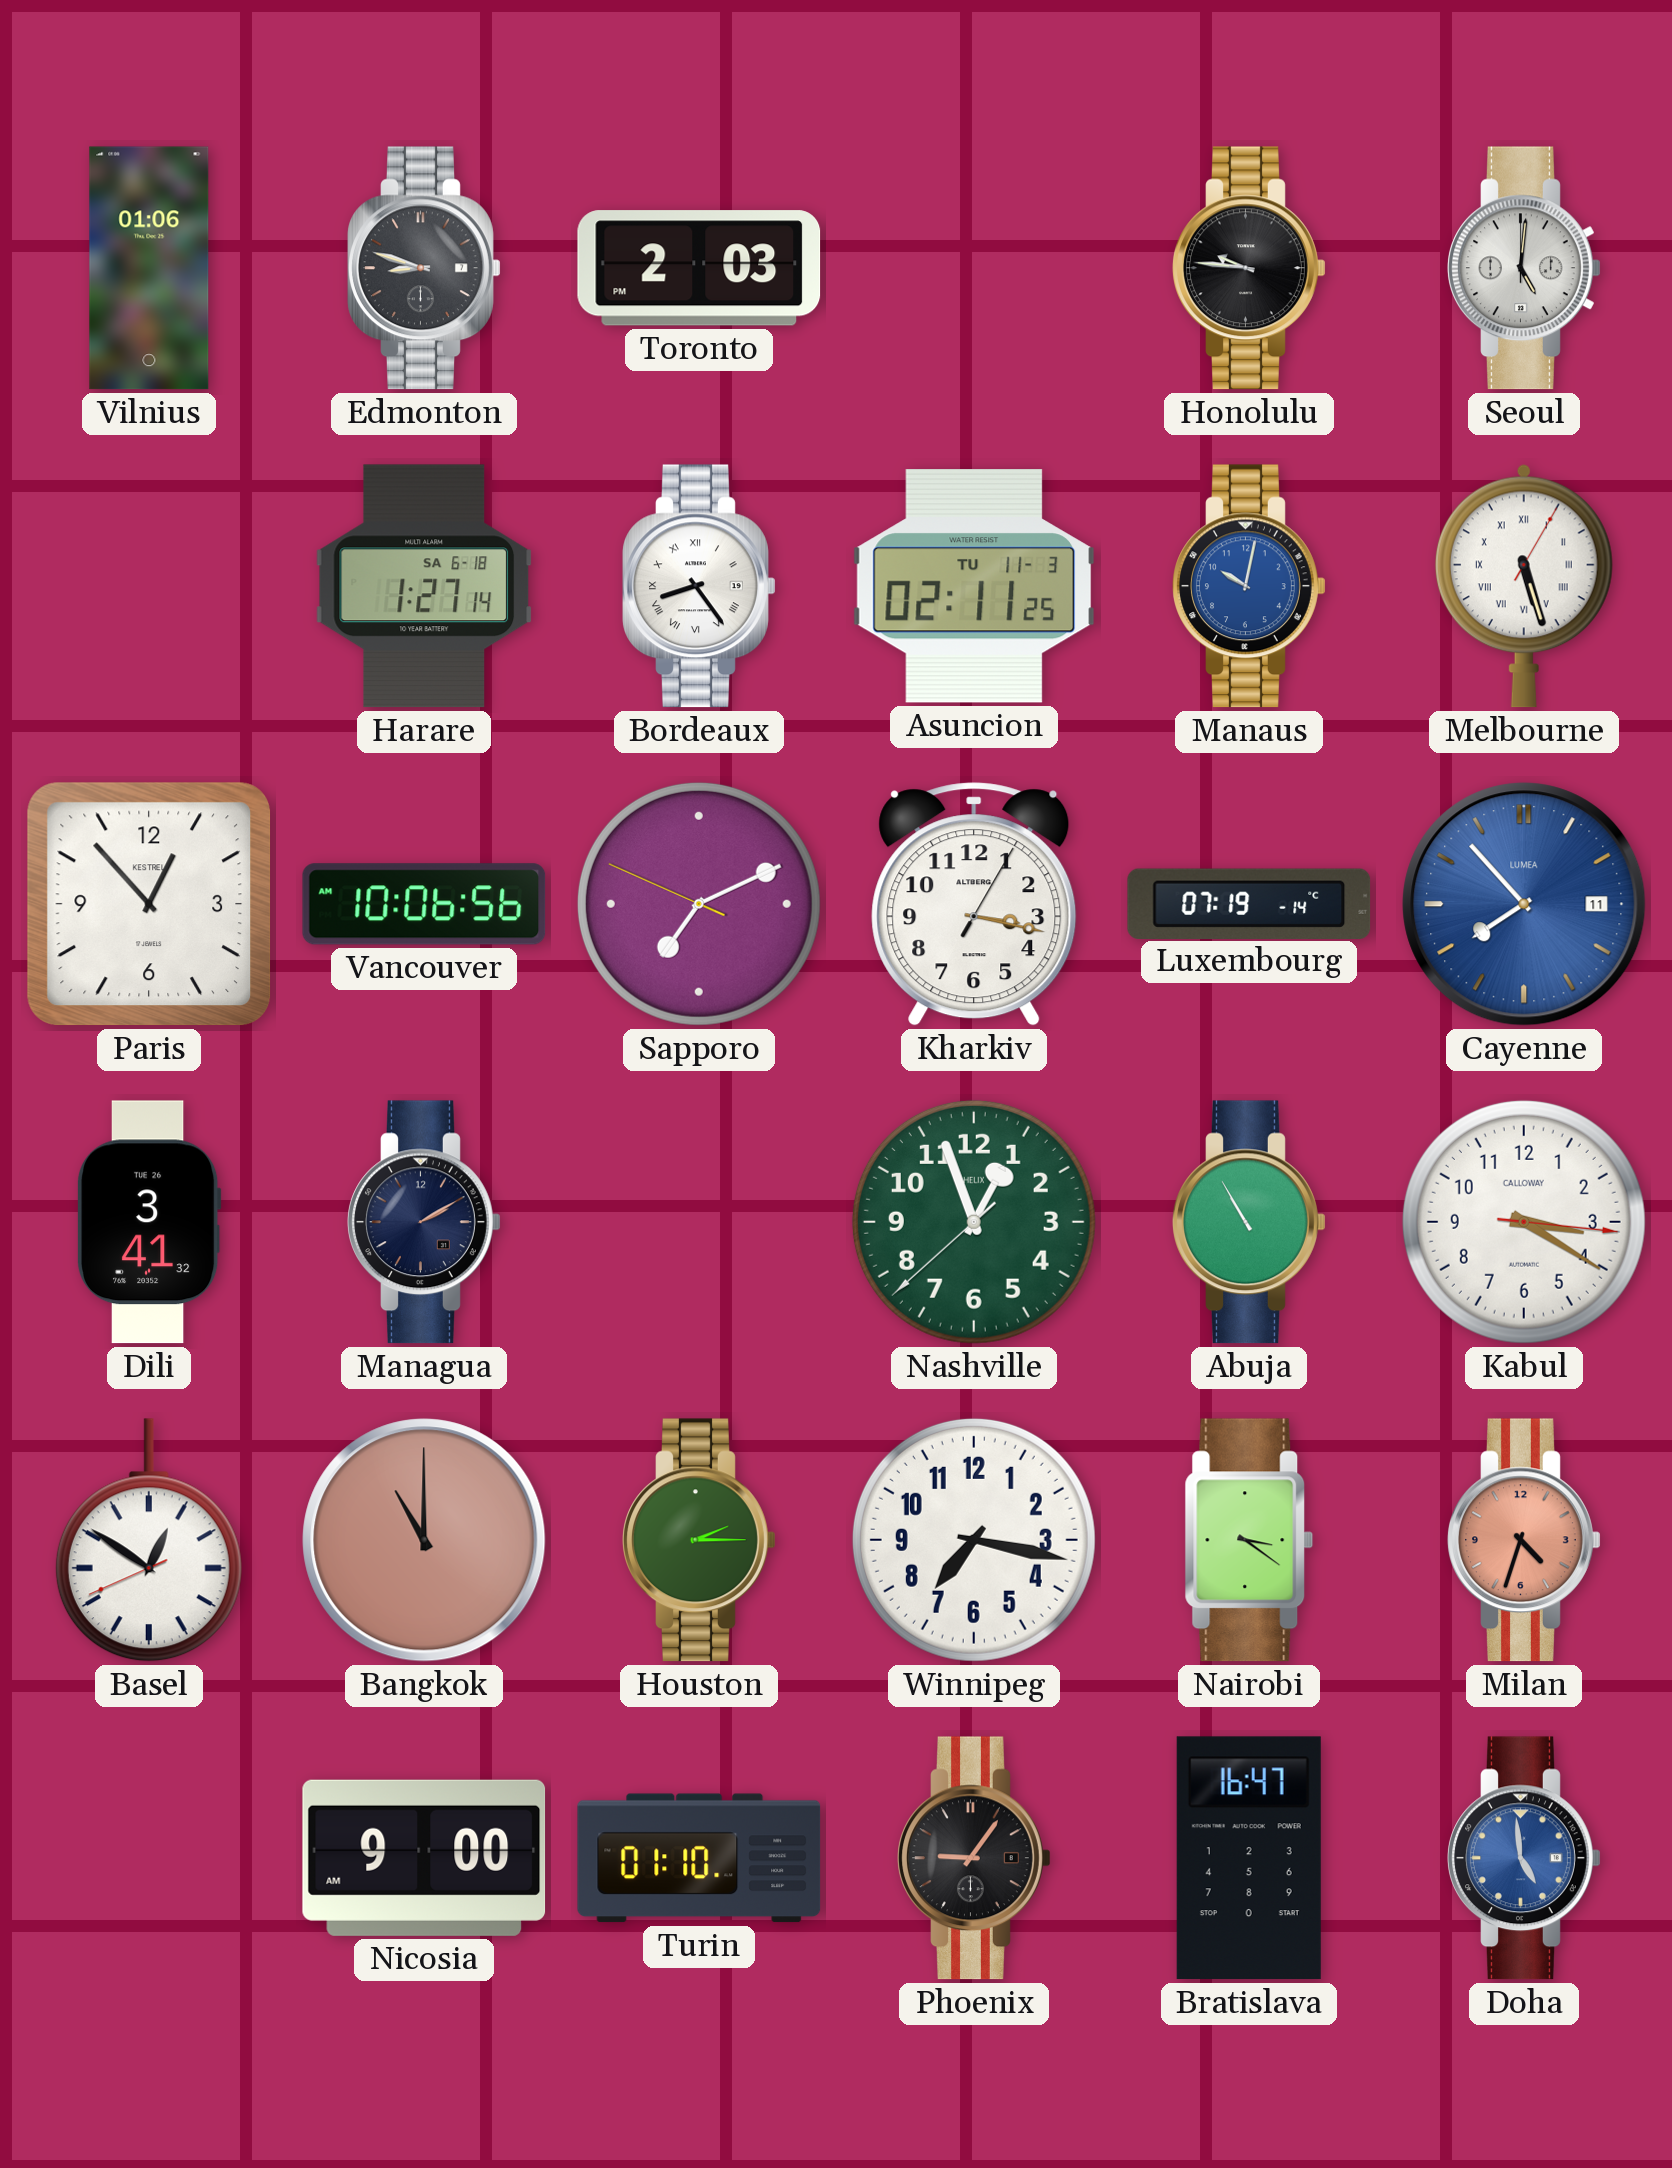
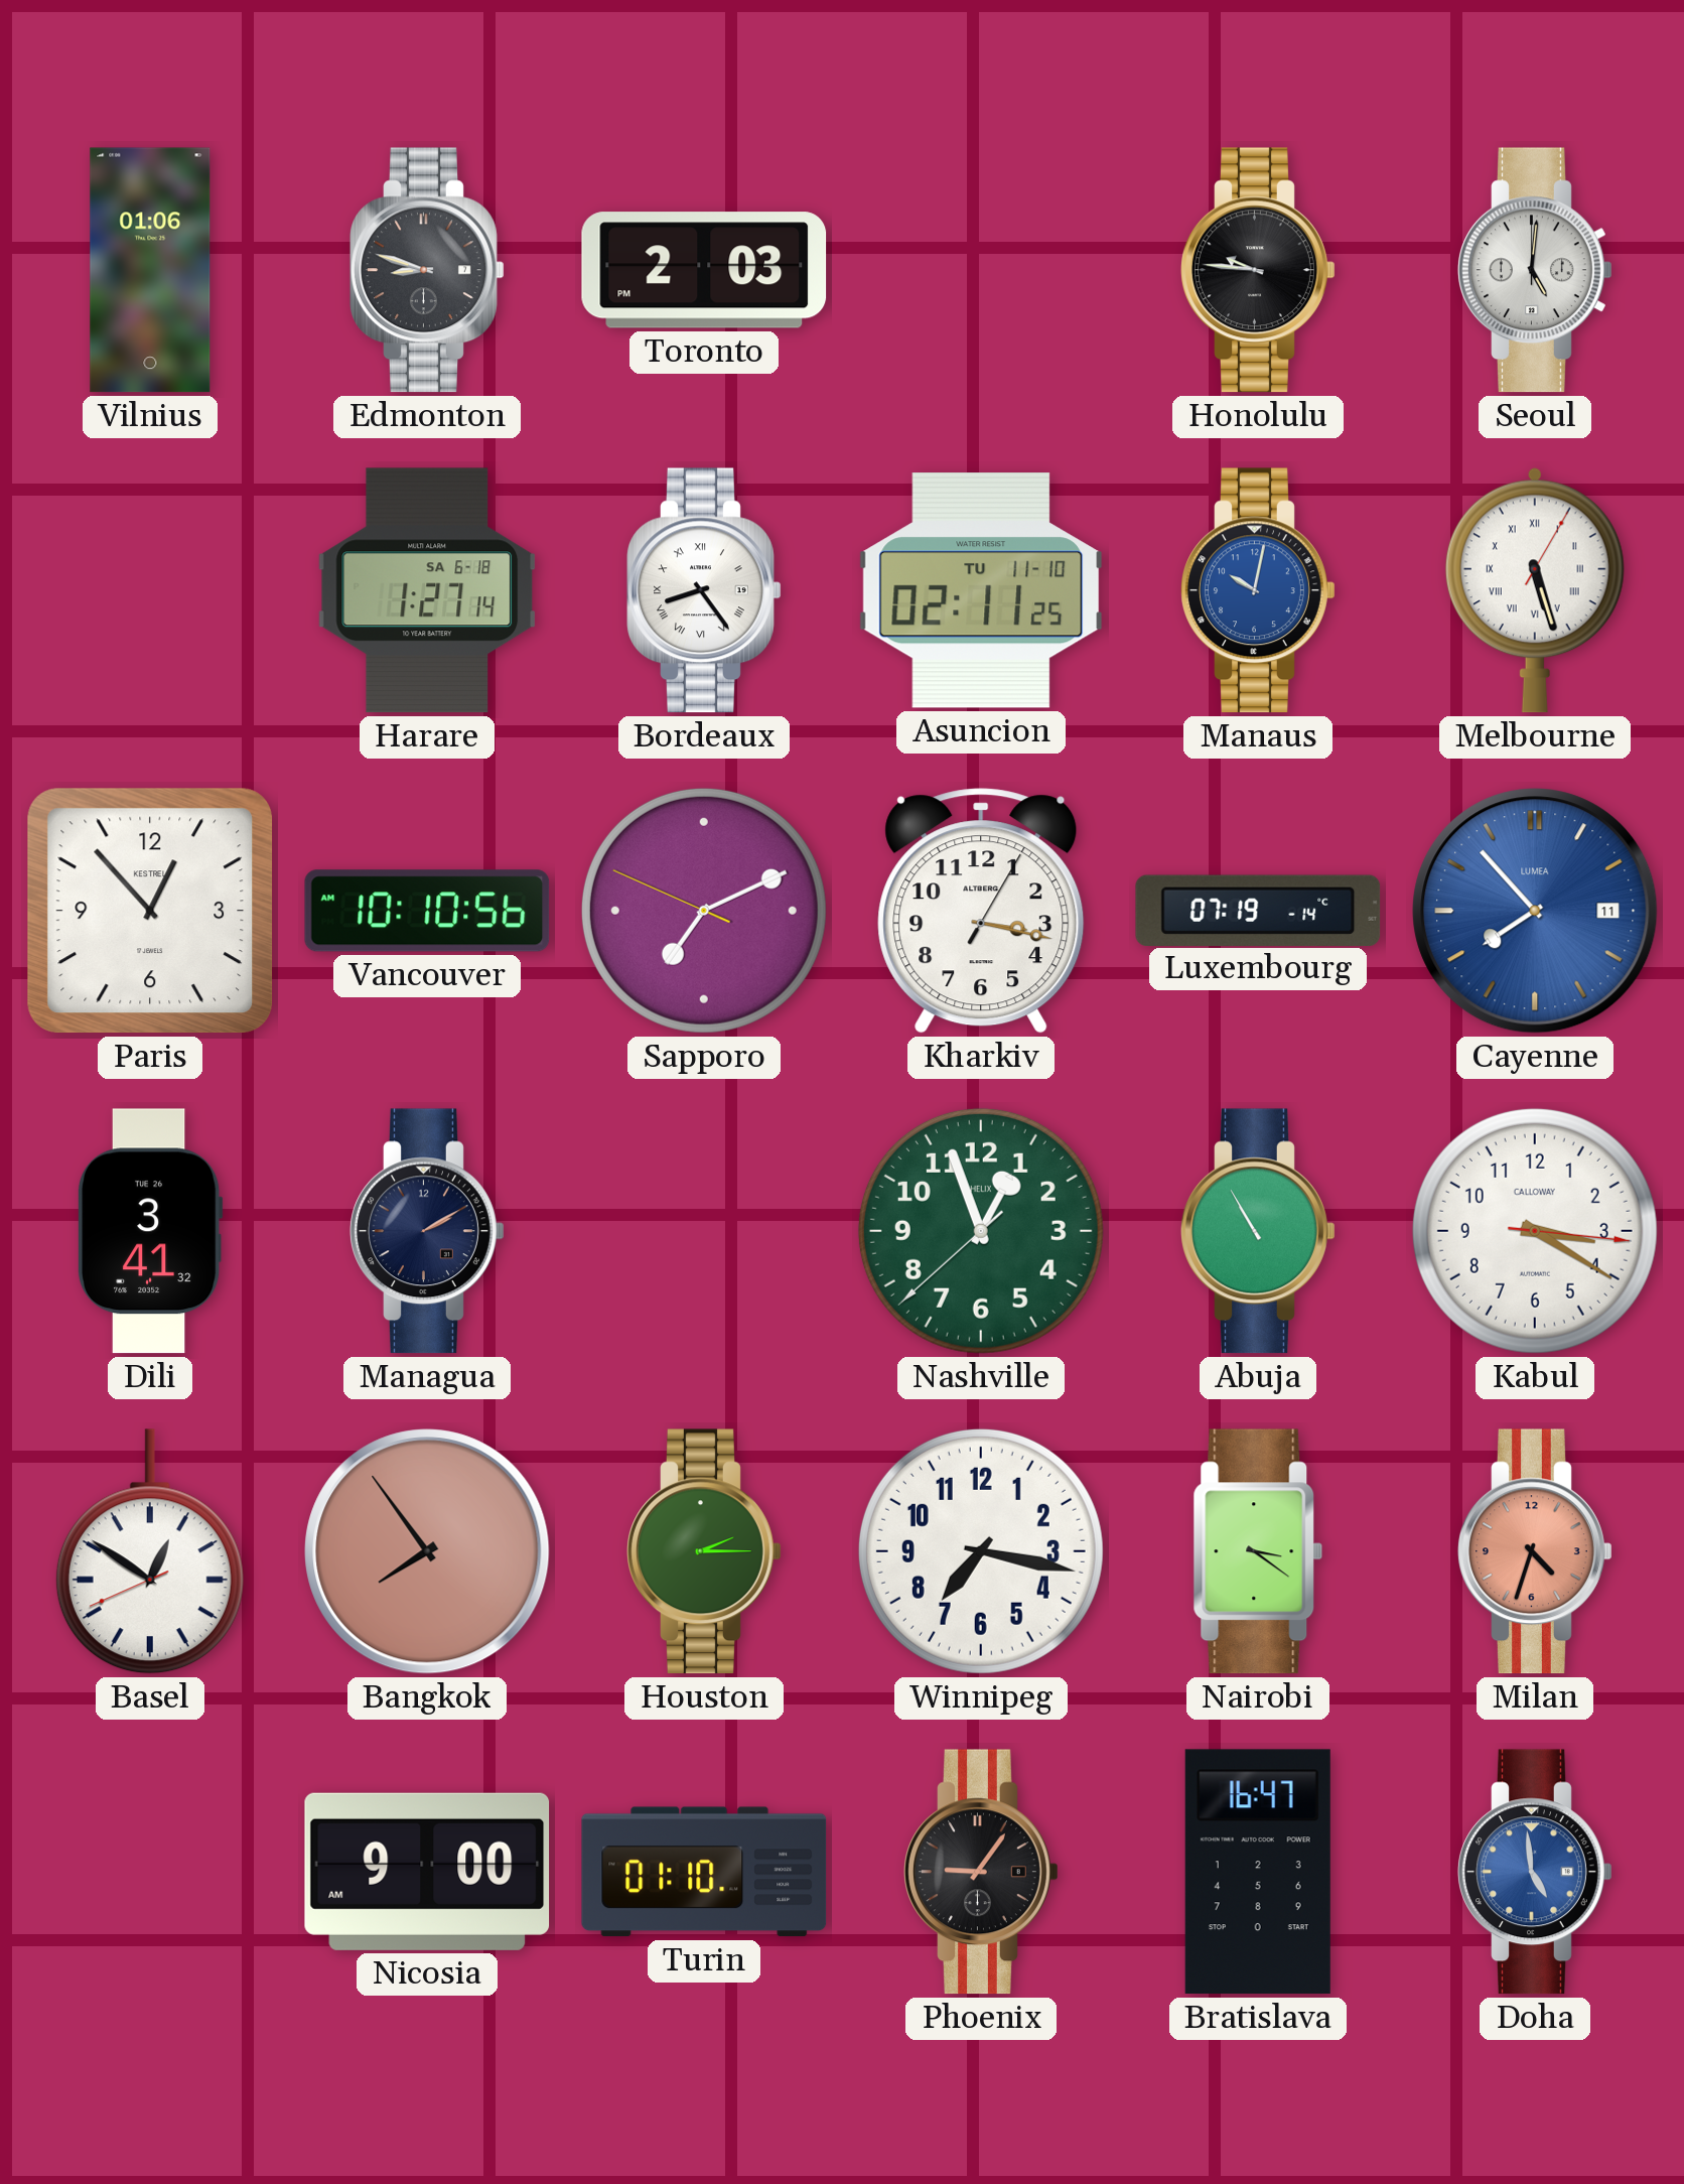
Asuncion date: TU 11-3 -> TU 11-10 (981, 590)
Vancouver: 10:06 -> 10:10 (427, 911)
Bangkok: 11:00 -> 7:54 (427, 1551)
